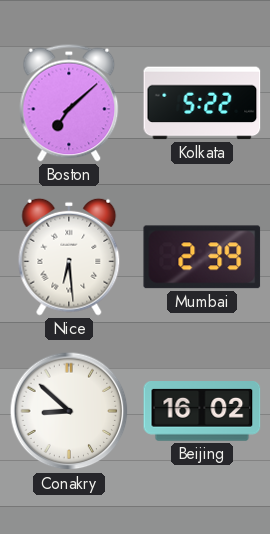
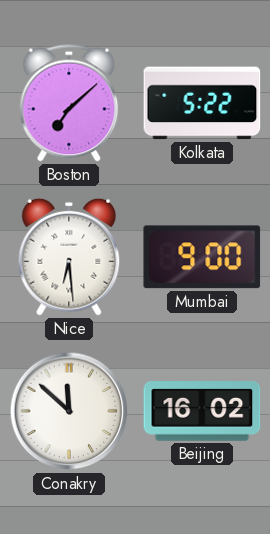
Mumbai: 2:39 -> 9:00 (202, 257)
Conakry: 8:52 -> 11:52 (69, 411)
